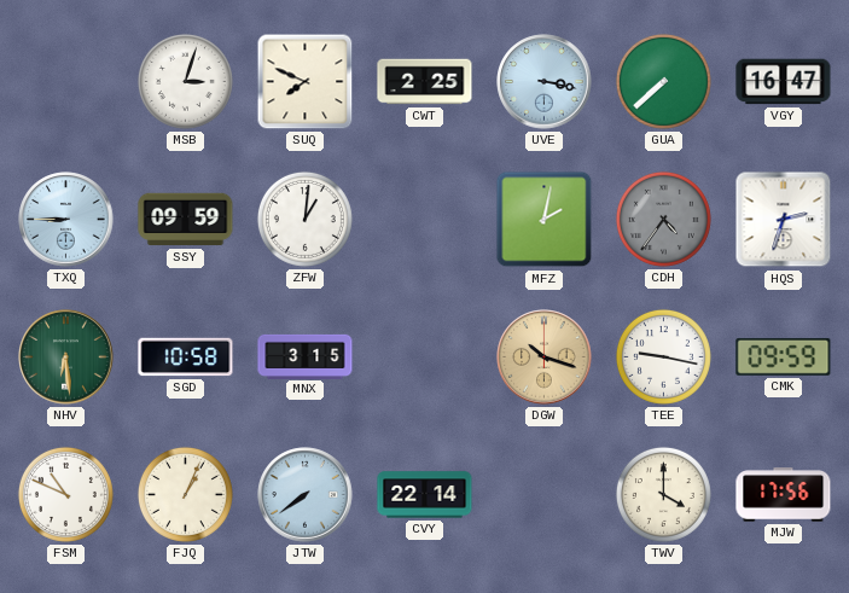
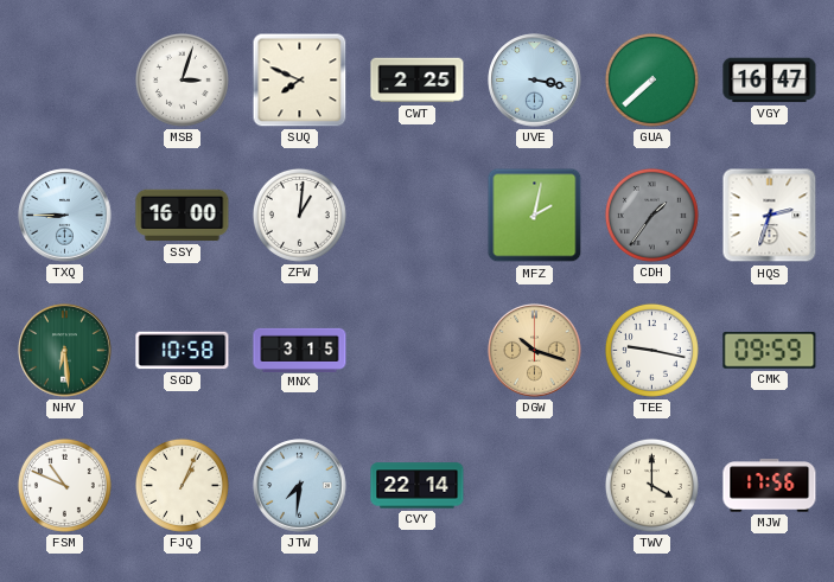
SSY: 09:59 -> 16:00 (183, 216)
CDH: 4:36 -> 1:36 (651, 215)
JTW: 7:39 -> 7:31 (300, 486)
